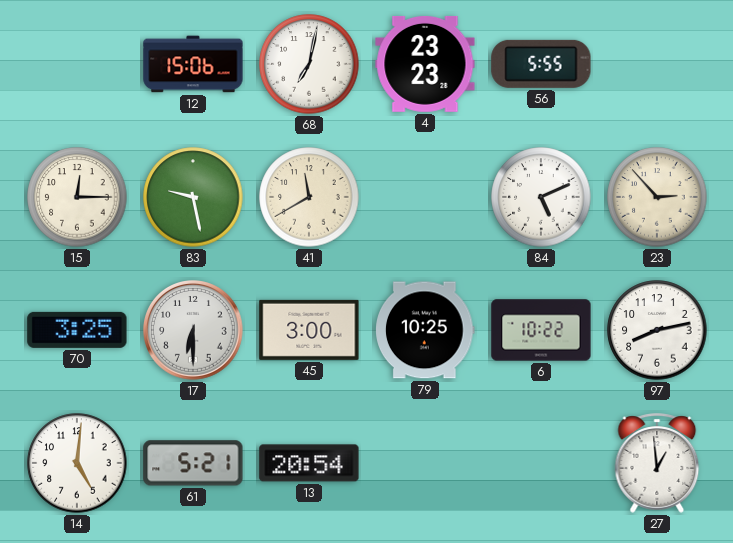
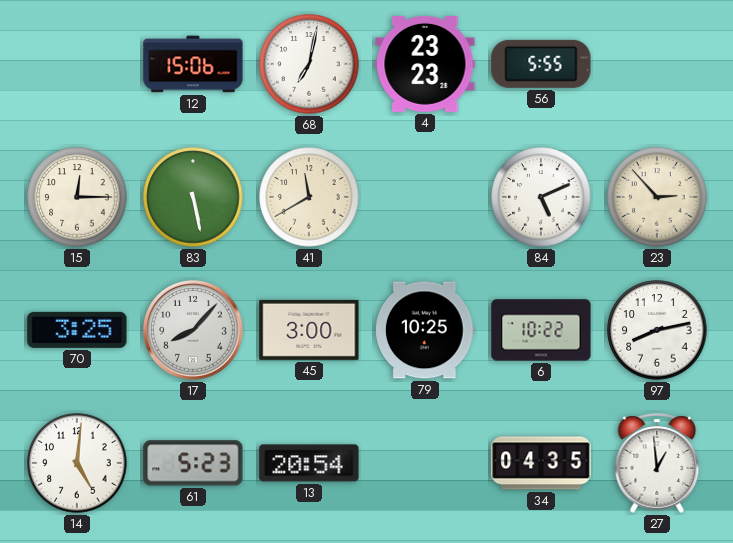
83: 9:28 -> 5:28 (193, 197)
17: 6:30 -> 8:07 (194, 331)
61: 5:21 -> 5:23 (193, 463)
34: none -> 04:35 (541, 463)
